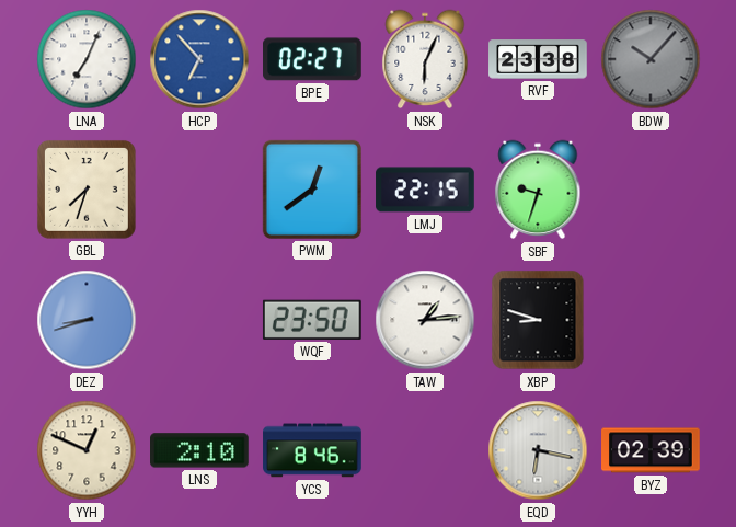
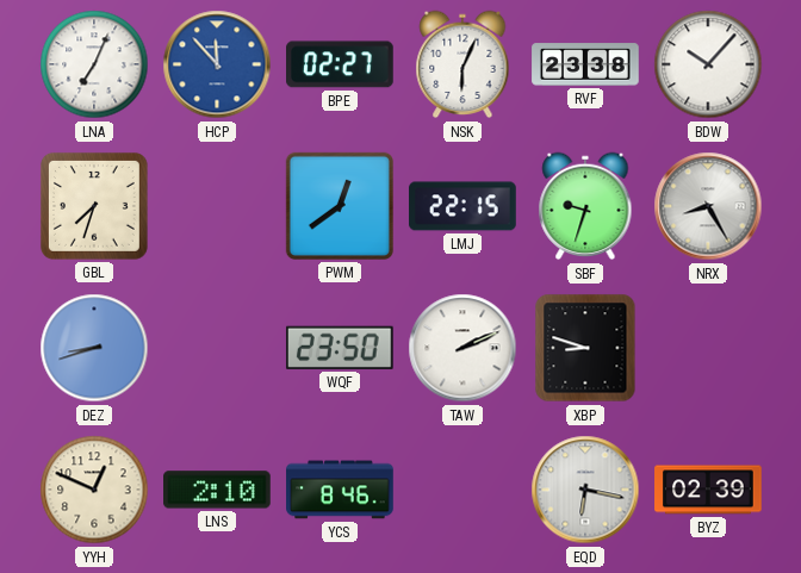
HCP: 6:53 -> 11:53 (217, 64)
BDW dial: grey -> white (708, 64)
NRX: none -> 8:25 (708, 206)
TAW: 1:14 -> 2:11 (462, 348)
